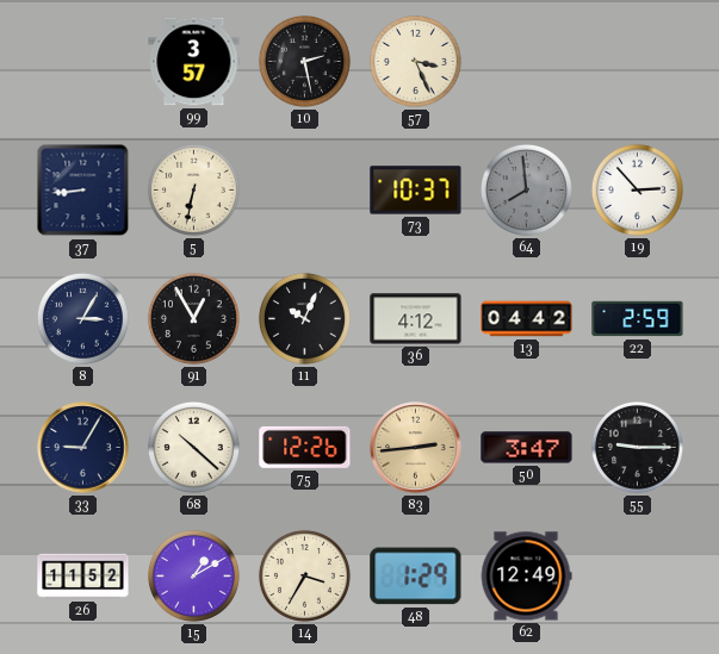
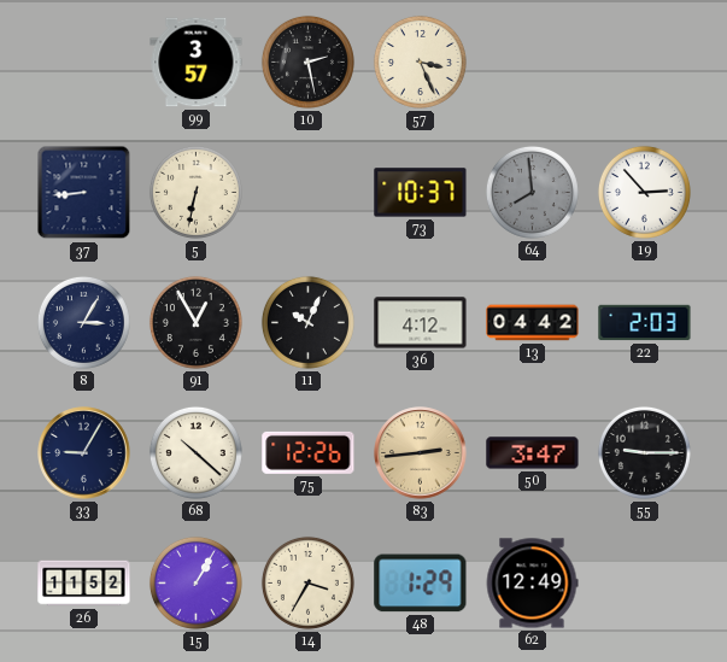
22: 2:59 -> 2:03 (645, 323)
15: 1:10 -> 1:05 (195, 582)
